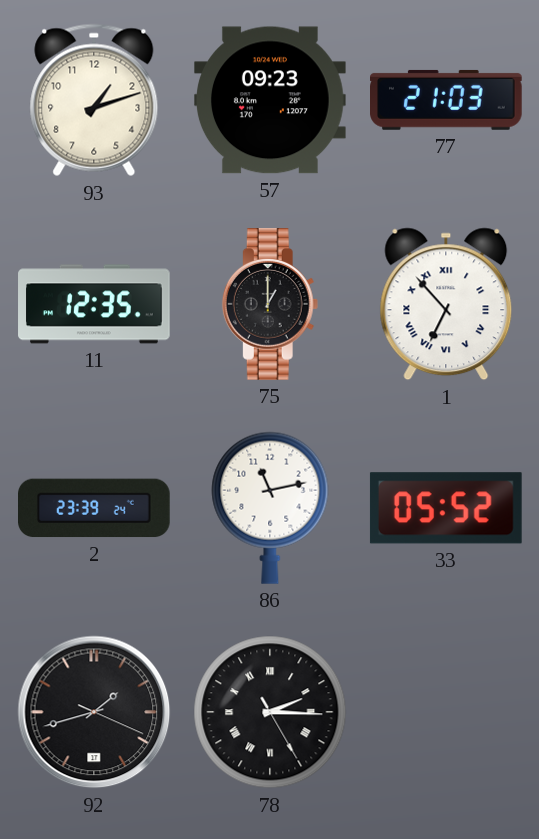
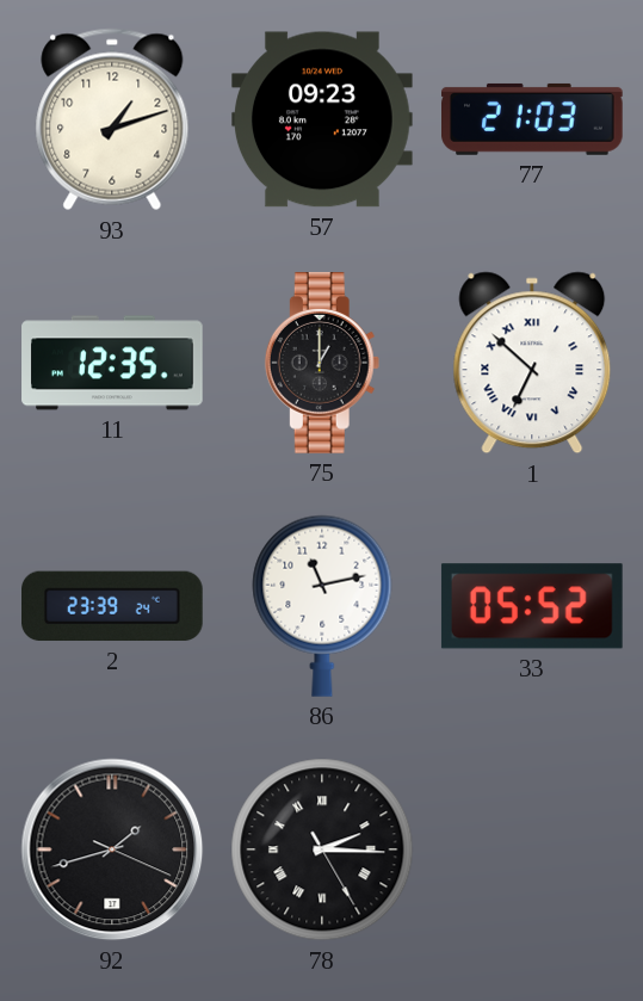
1: 6:53 -> 6:52 (532, 363)
